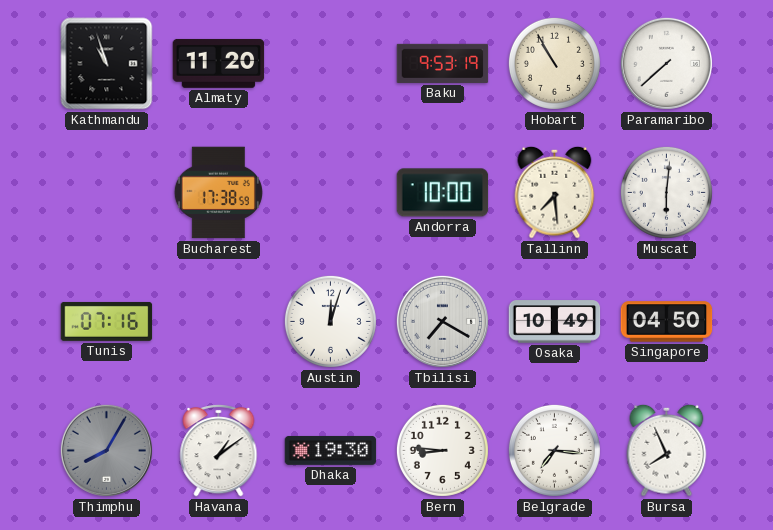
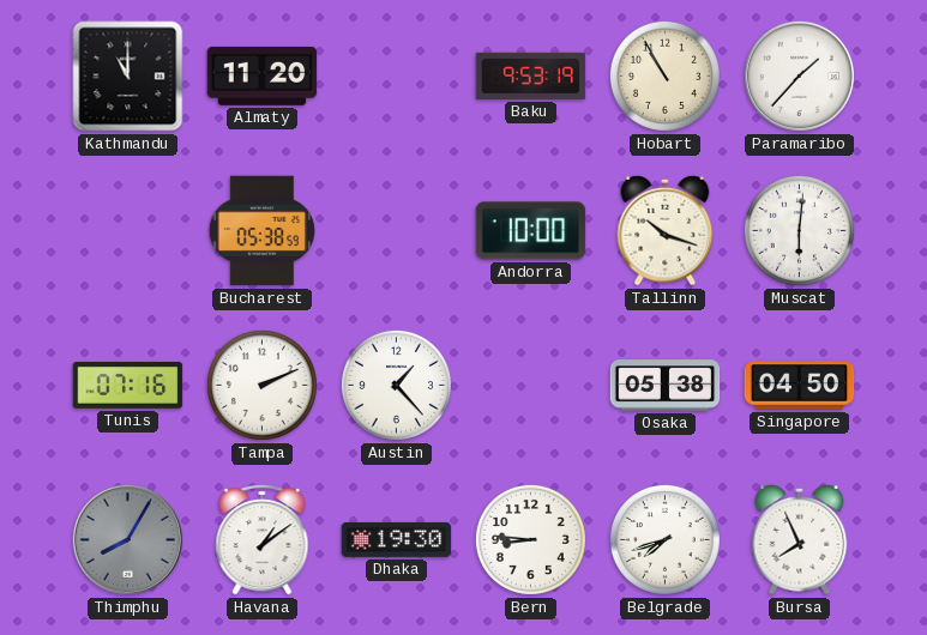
Kathmandu: 10:57 -> 11:00 (128, 77)
Paramaribo: 7:38 -> 1:37 (799, 75)
Bucharest: 17:38 -> 05:38 (261, 231)
Tallinn: 7:29 -> 10:18 (666, 230)
Tampa: none -> 2:11 (261, 385)
Austin: 12:03 -> 1:23 (396, 385)
Tbilisi: 7:20 -> none (442, 321)
Osaka: 10:49 -> 05:38 (666, 386)
Belgrade: 7:16 -> 7:42 (664, 539)
